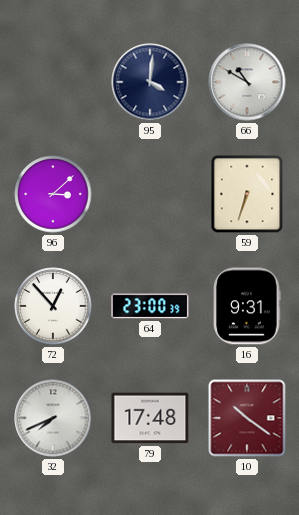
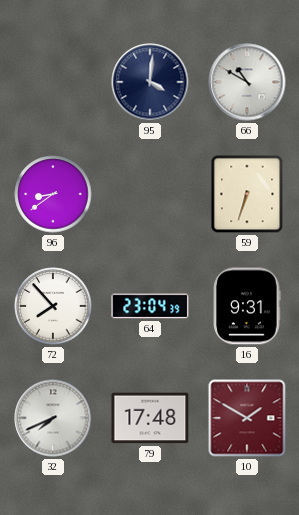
96: 3:08 -> 8:39 (53, 194)
72: 12:53 -> 7:53 (53, 306)
64: 23:00 -> 23:04 (150, 306)
10: 10:21 -> 1:50 (247, 418)
